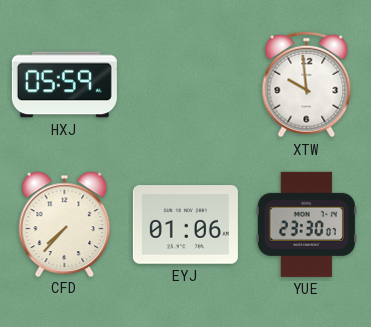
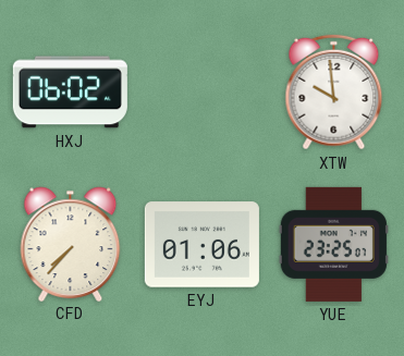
HXJ: 05:59 -> 06:02 (70, 93)
YUE: 23:30 -> 23:25 (333, 244)
